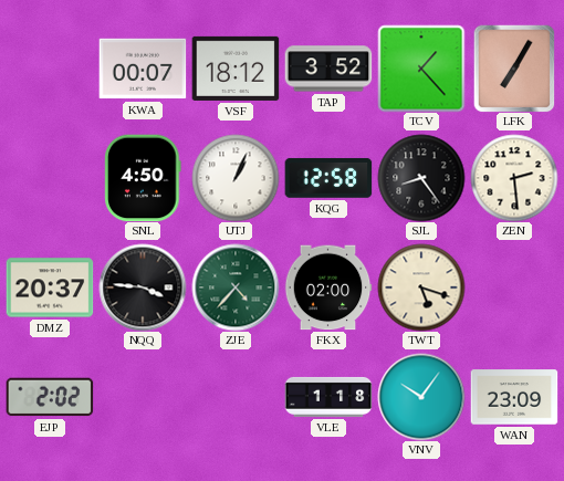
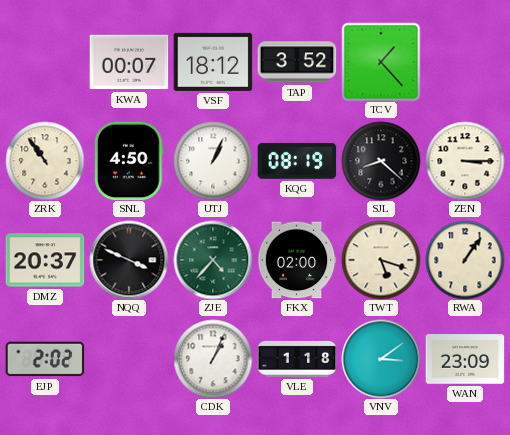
LFK: 7:05 -> none (514, 69)
ZRK: none -> 10:54 (45, 161)
KQG: 12:58 -> 08:19 (297, 161)
SJL: 8:24 -> 8:22 (381, 161)
ZEN: 2:29 -> 3:15 (465, 161)
NQQ: 3:46 -> 3:49 (129, 260)
RWA: none -> 1:06 (465, 260)
CDK: none -> 1:04 (213, 359)
VNV: 10:06 -> 3:09 (381, 359)
